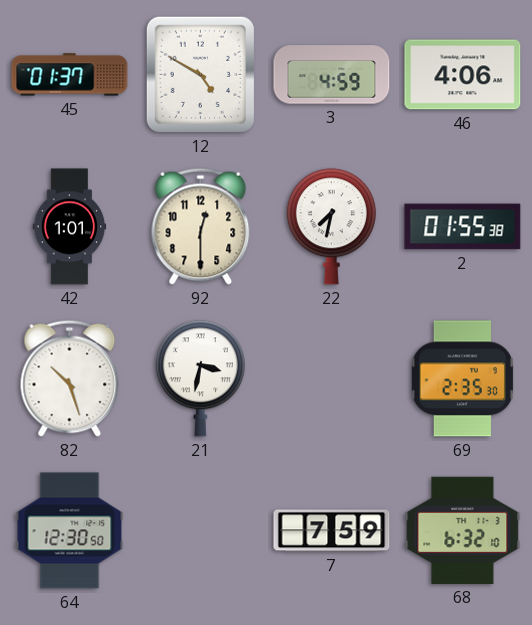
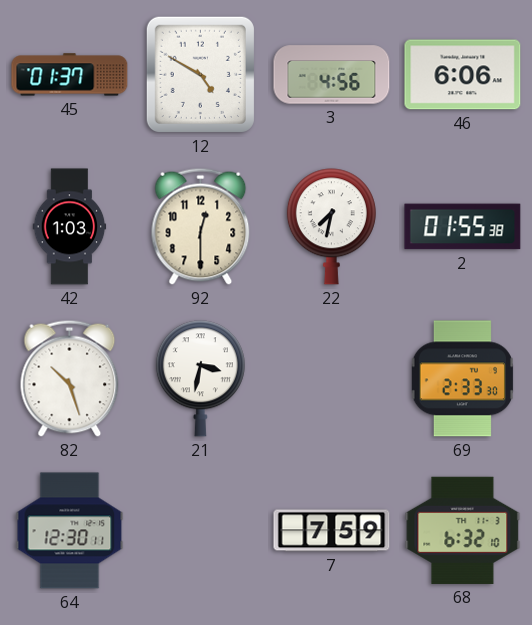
3: 4:59 -> 4:56 (332, 75)
46: 4:06 -> 6:06 (463, 75)
42: 1:01 -> 1:03 (70, 227)
69: 2:35 -> 2:33 (462, 379)
64: 12:30:50 -> 12:30:11 (70, 531)
